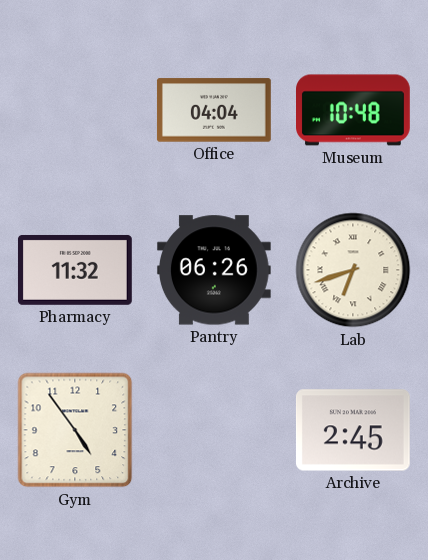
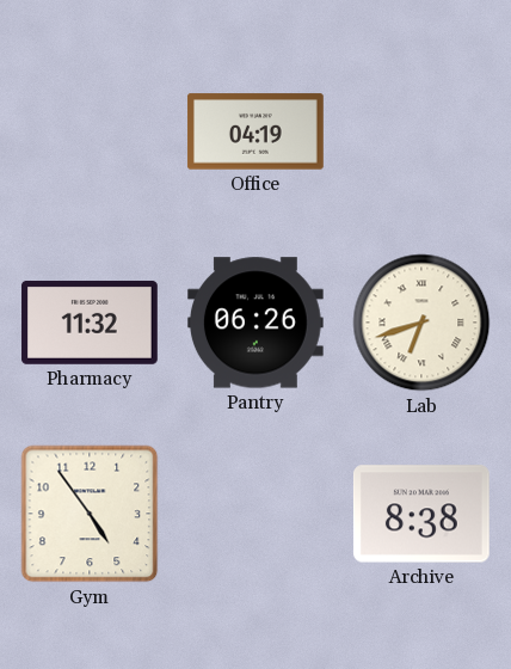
Office: 04:04 -> 04:19 (255, 131)
Museum: 10:48 -> none (354, 110)
Archive: 2:45 -> 8:38 (421, 514)
